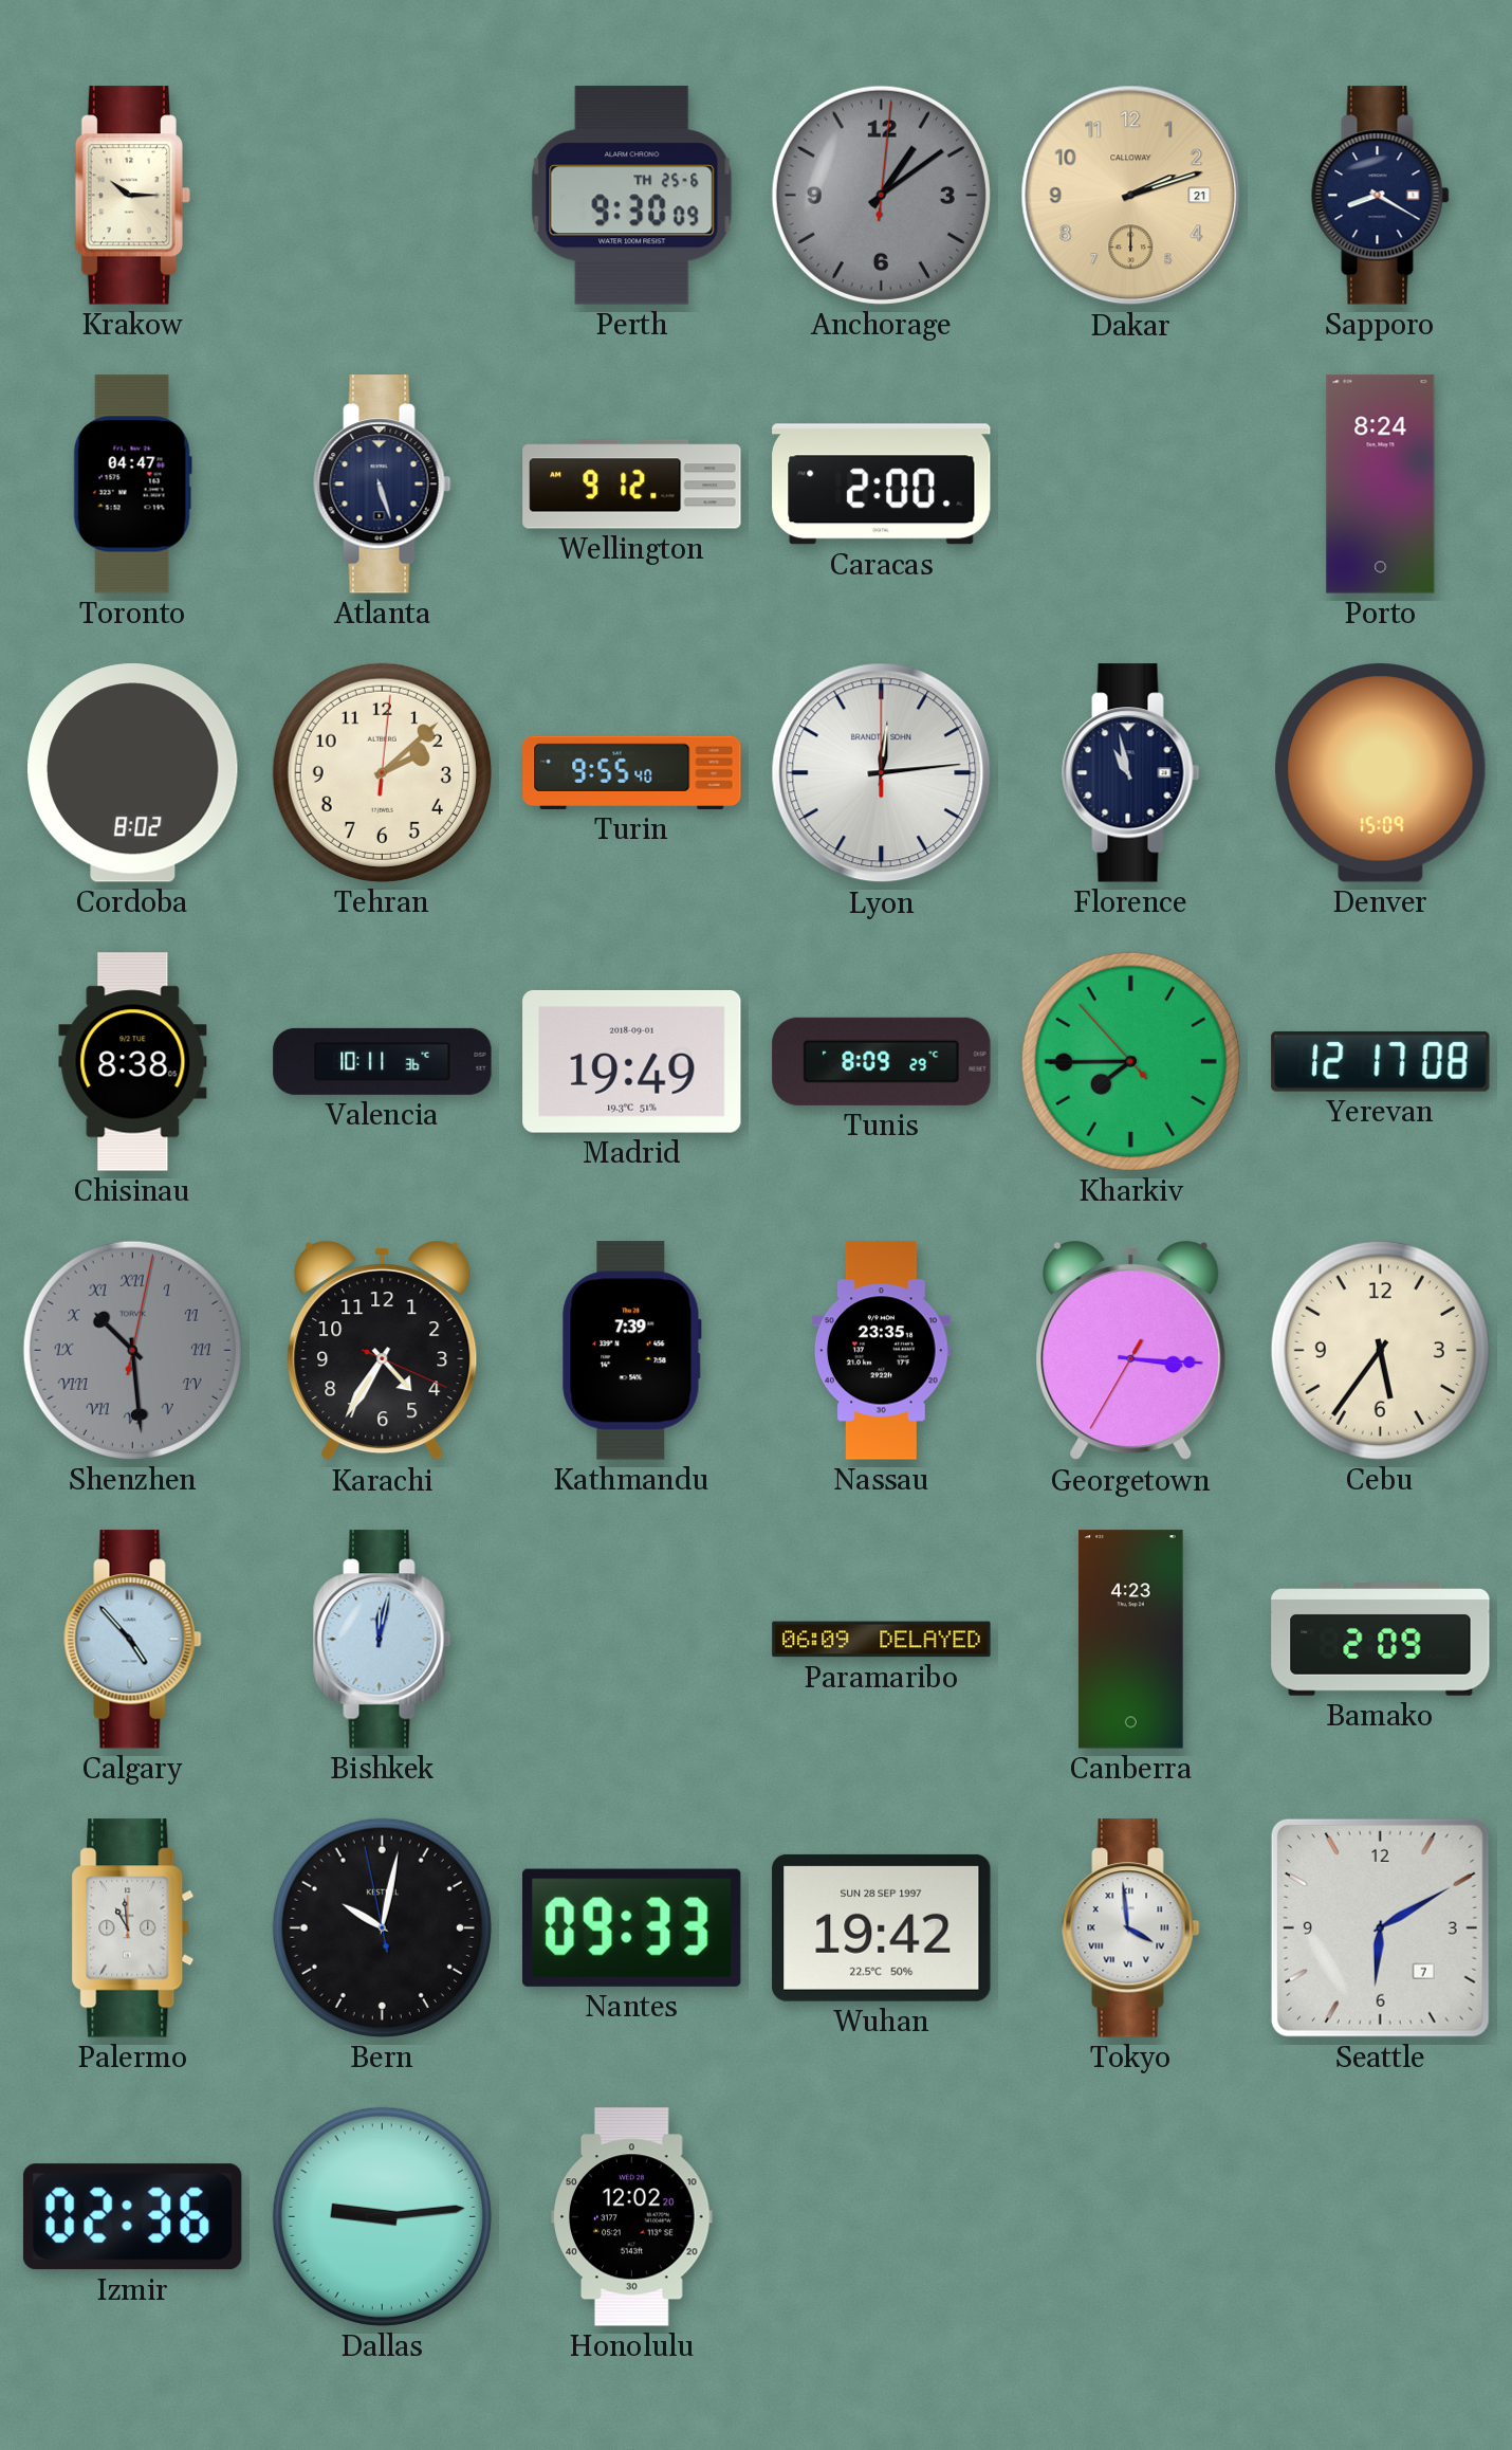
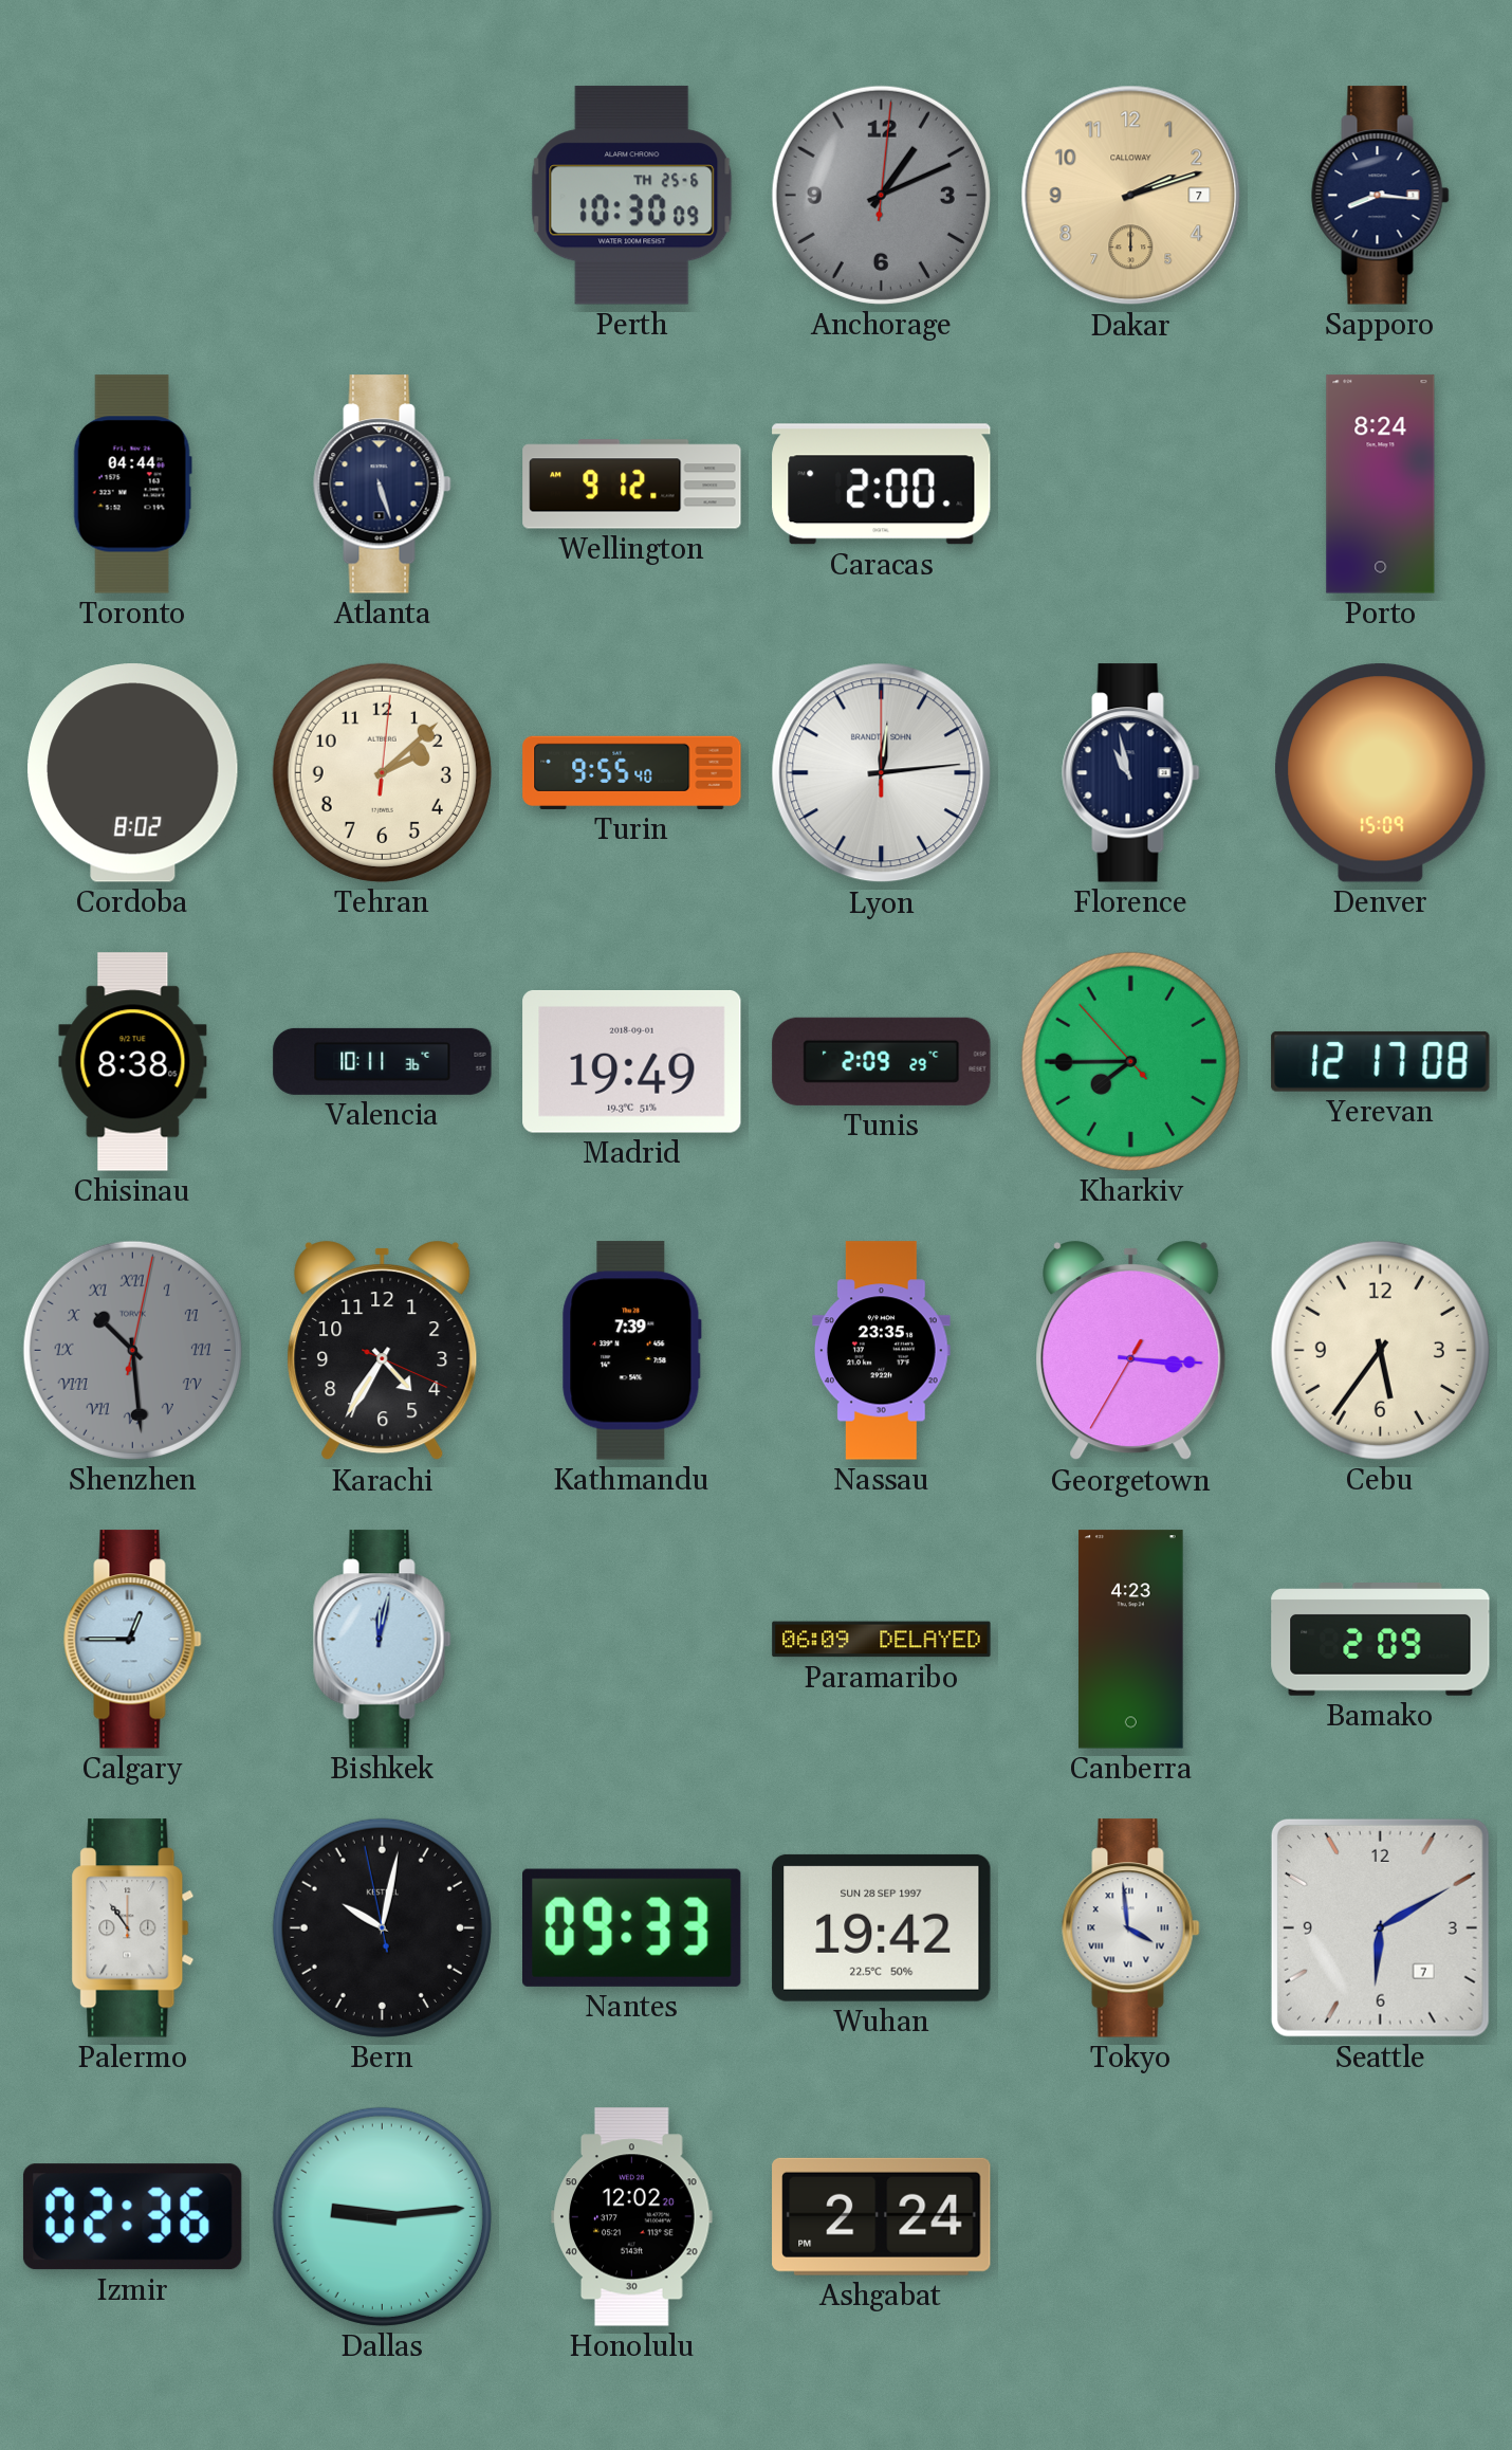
Krakow: 10:15 -> none (132, 196)
Perth: 9:30 -> 10:30 (632, 196)
Anchorage: 1:09 -> 1:11 (881, 195)
Dakar date: 21 -> 7 (1131, 196)
Sapporo: 8:20 -> 8:16 (1381, 196)
Toronto: 04:47 -> 04:44 (132, 484)
Tunis: 8:09 -> 2:09 (882, 1061)
Calgary: 4:53 -> 12:45 (133, 1640)
Palermo: 10:59 -> 10:54 (133, 1928)
Ashgabat: none -> 2:24 (882, 2216)
